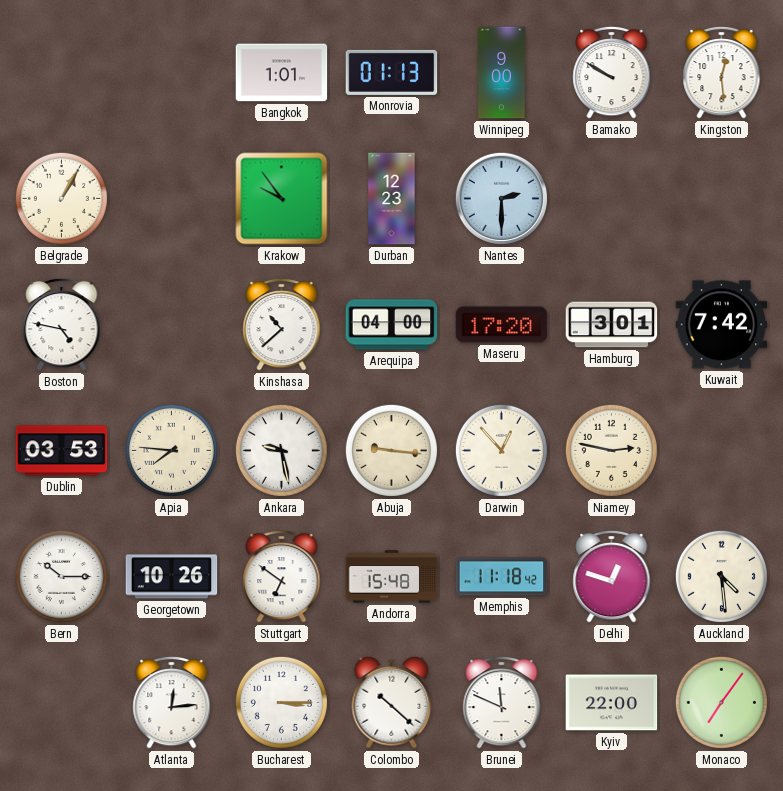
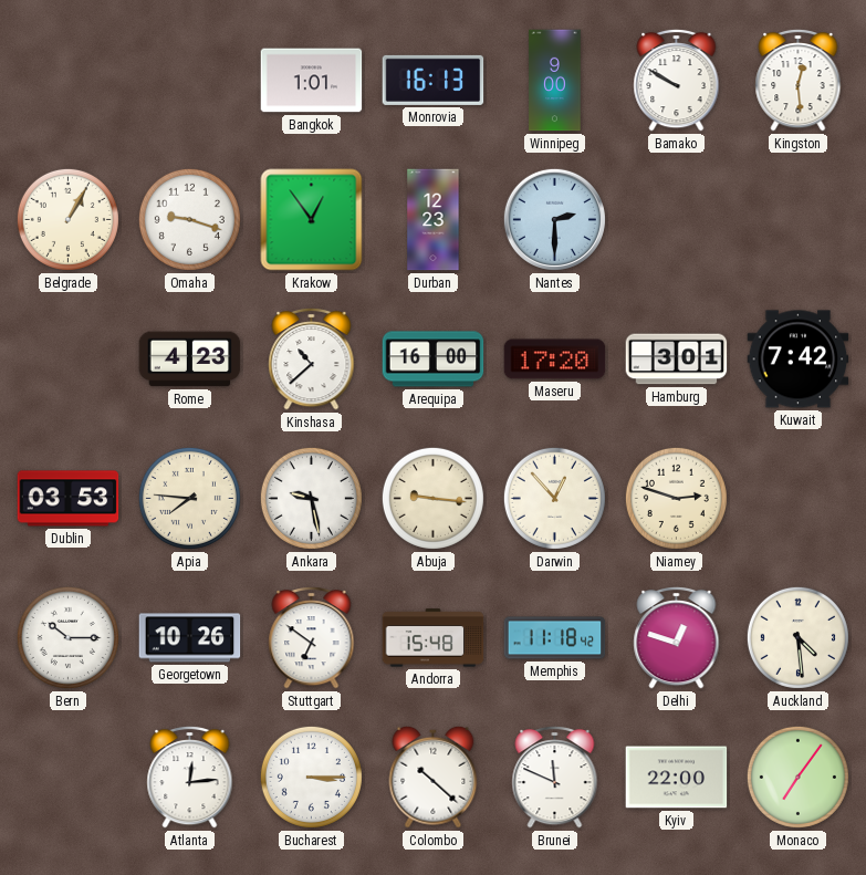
Monrovia: 01:13 -> 16:13 (434, 80)
Omaha: none -> 9:18 (189, 219)
Krakow: 9:54 -> 12:54 (312, 220)
Boston: 4:47 -> none (62, 324)
Rome: none -> 4:23 (190, 360)
Arequipa: 04:00 -> 16:00 (434, 360)
Niamey: 2:47 -> 2:48 (676, 498)
